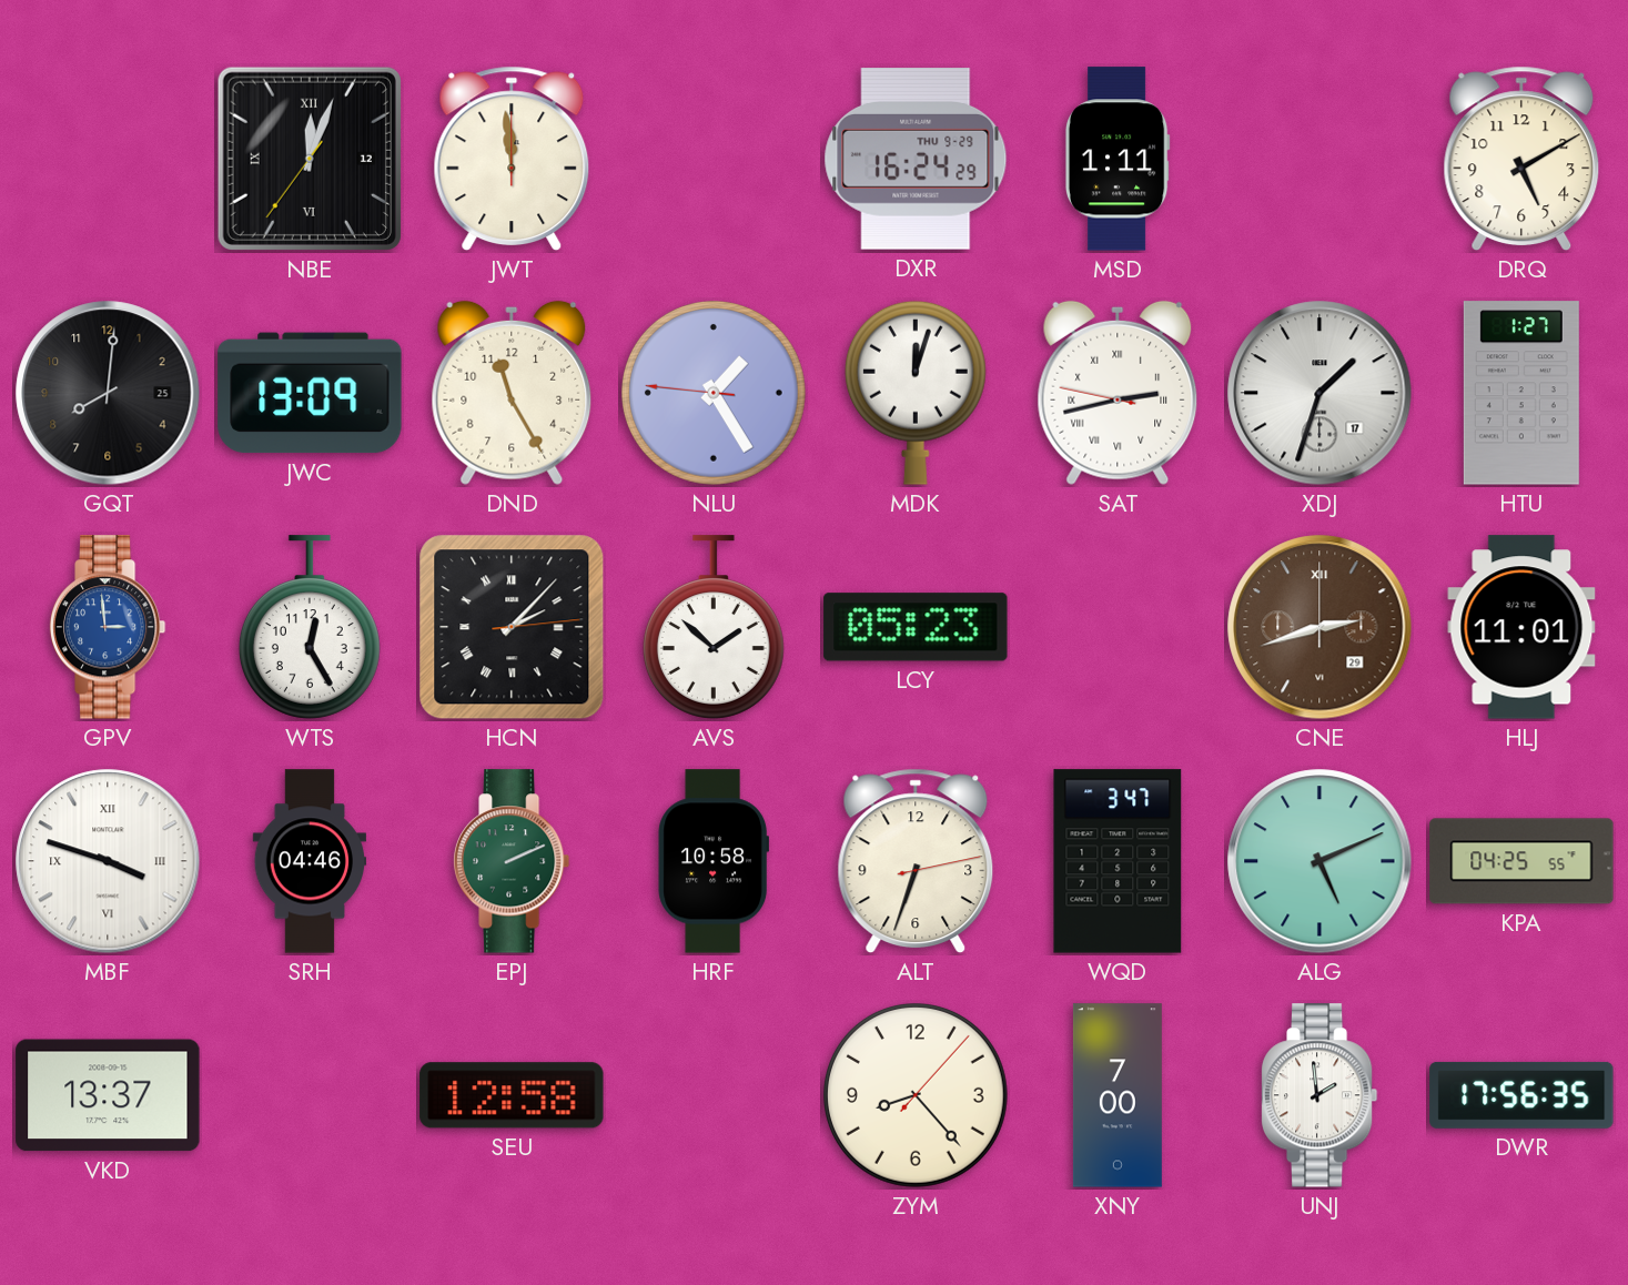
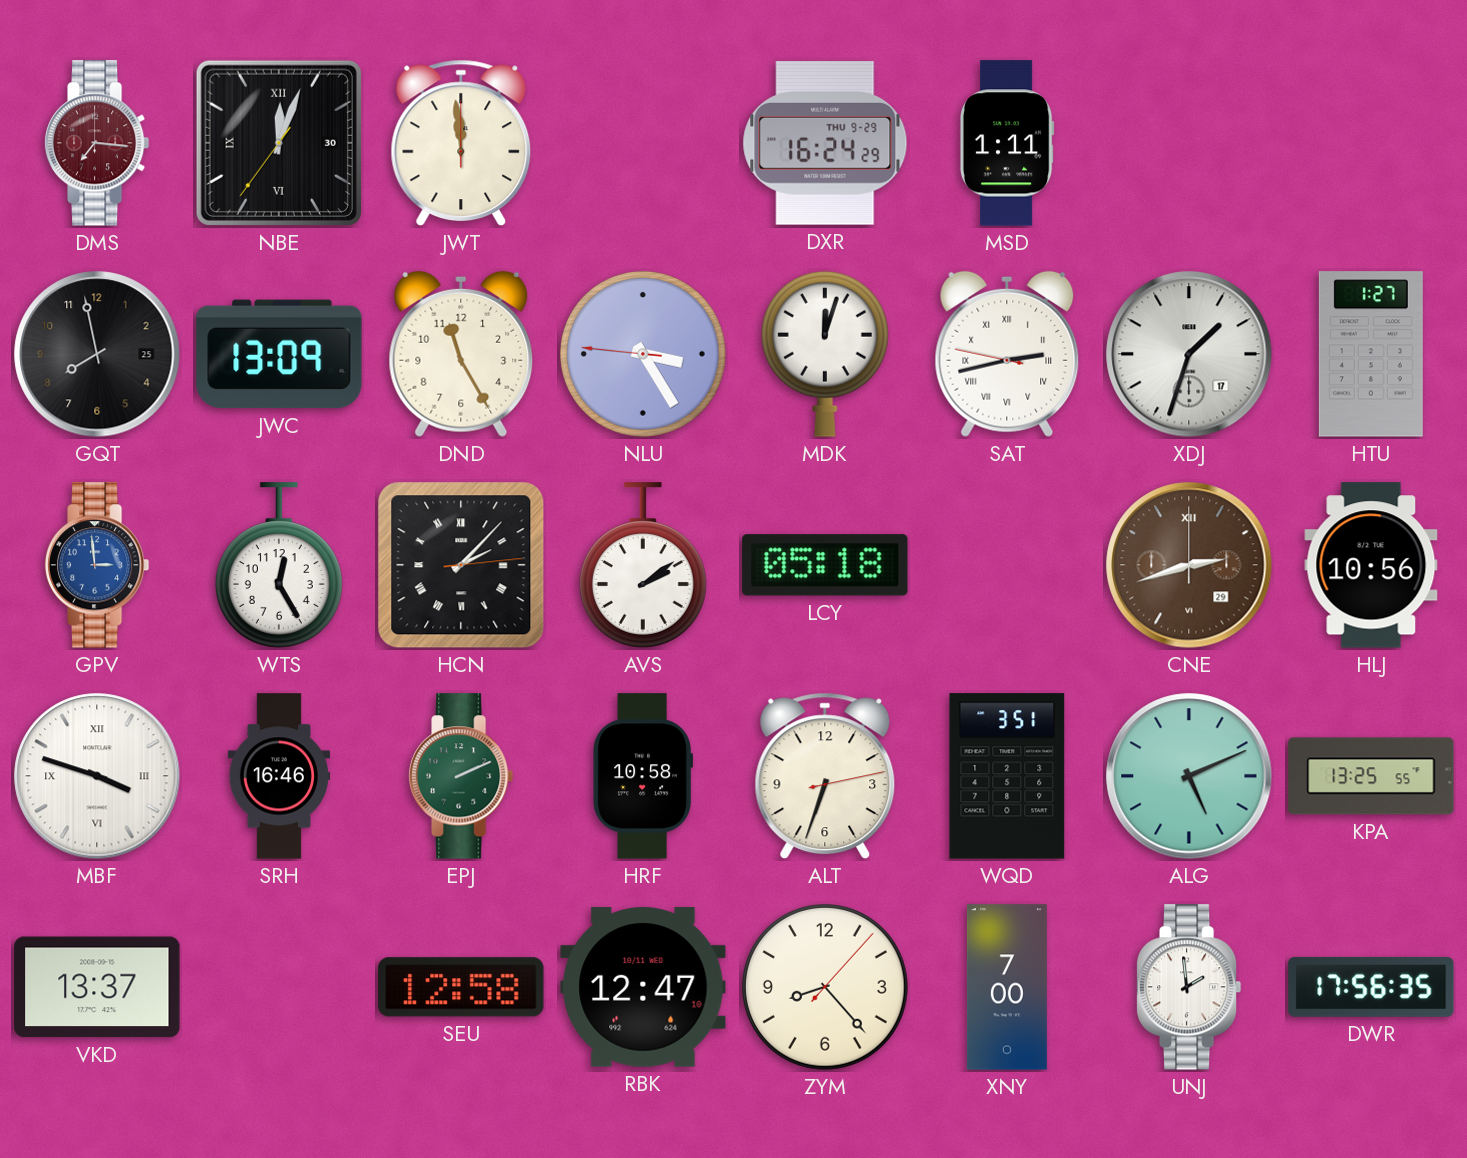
DMS: none -> 7:16 (97, 143)
NBE date: 12 -> 30 (279, 143)
DRQ: 5:10 -> none (1521, 159)
GQT: 8:01 -> 7:58 (97, 354)
NLU: 1:24 -> 3:24 (643, 354)
AVS: 1:52 -> 2:09 (643, 565)
LCY: 05:23 -> 05:18 (825, 565)
HLJ: 11:01 -> 10:56 (1371, 565)
SRH: 04:46 -> 16:46 (278, 776)
WQD: 3:47 -> 3:51 (1007, 776)
KPA: 04:25 -> 13:25 (1371, 776)
RBK: none -> 12:47 (643, 987)
